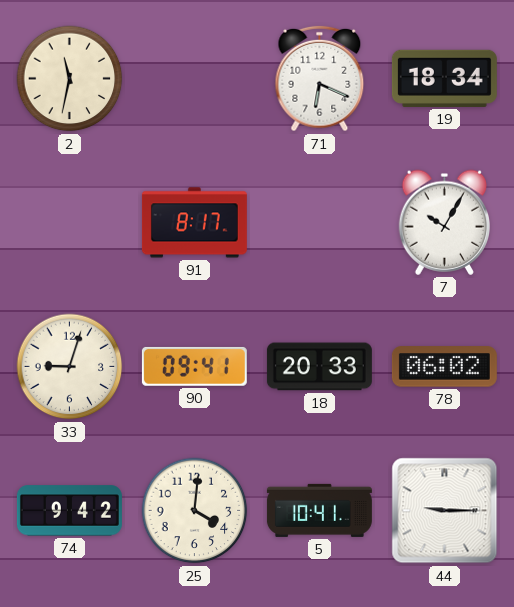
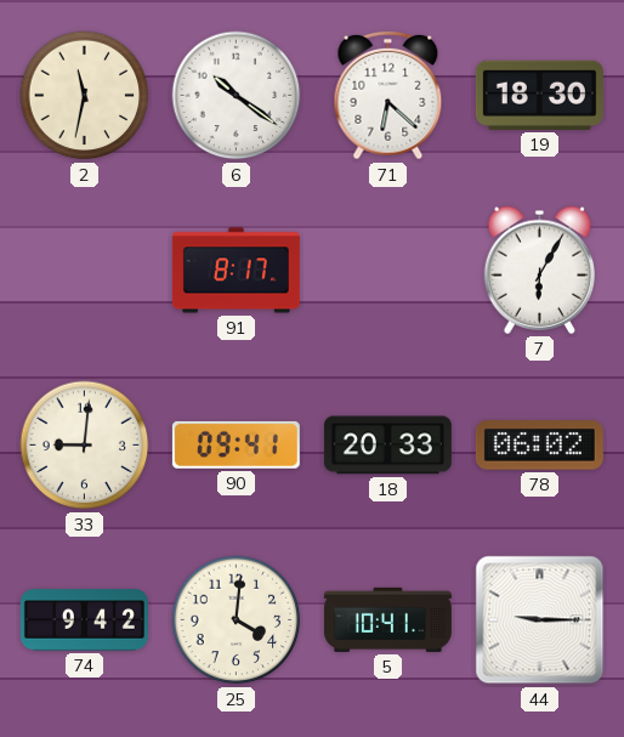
6: none -> 10:21 (237, 96)
71: 6:19 -> 6:22 (388, 96)
19: 18:34 -> 18:30 (539, 95)
7: 10:05 -> 6:05 (539, 270)
33: 9:03 -> 9:01 (85, 446)
